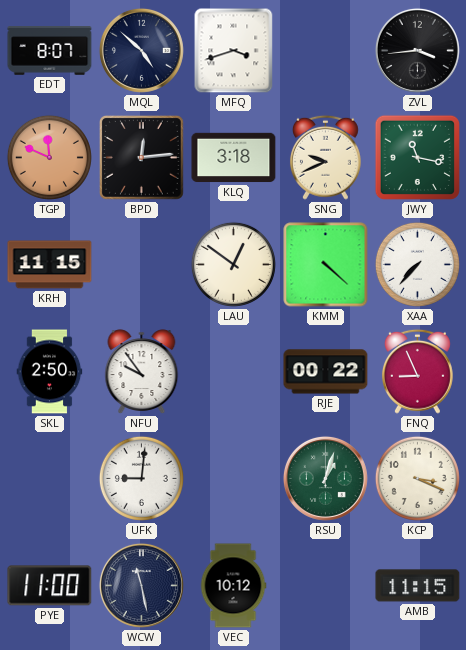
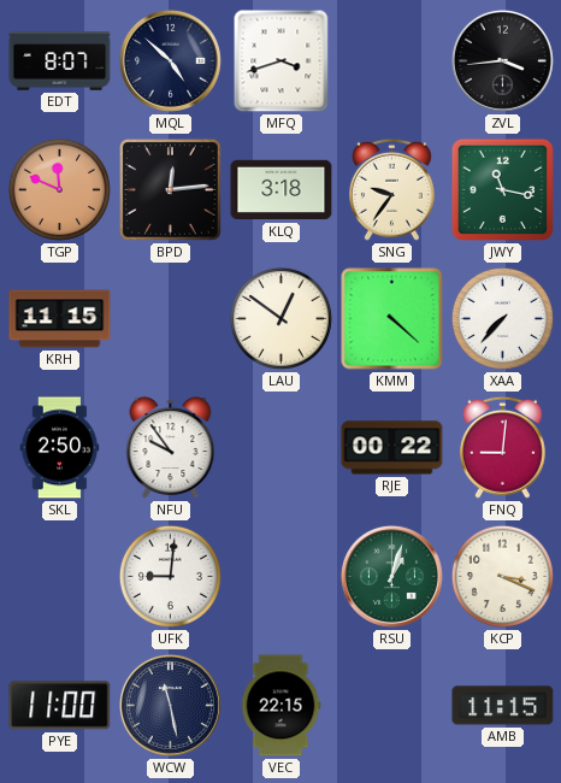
SNG: 9:41 -> 9:36 (391, 189)
FNQ: 8:56 -> 9:01 (502, 447)
VEC: 10:12 -> 22:15 (280, 706)
